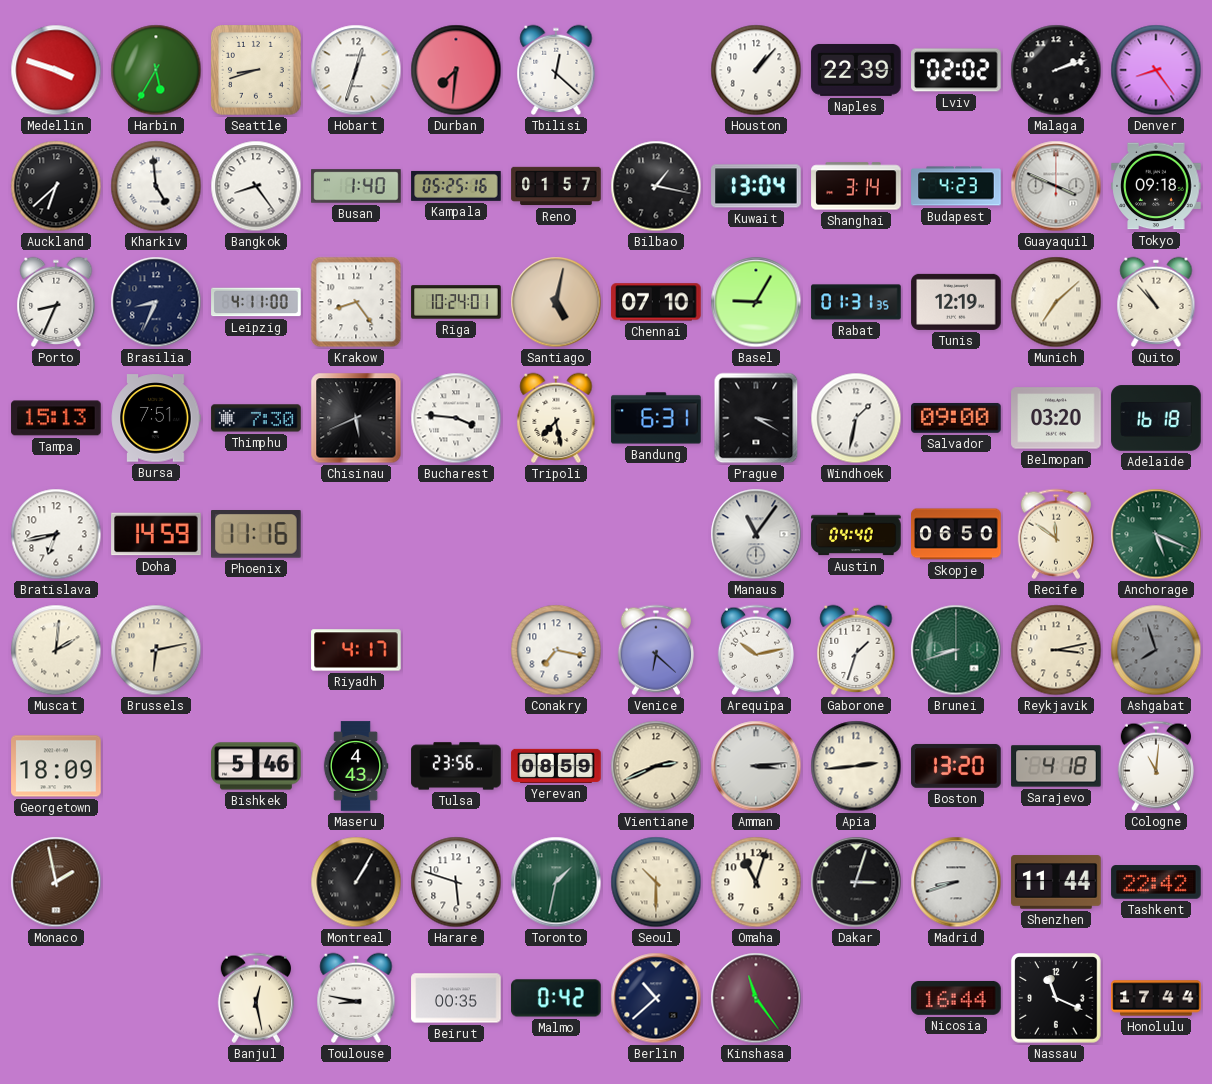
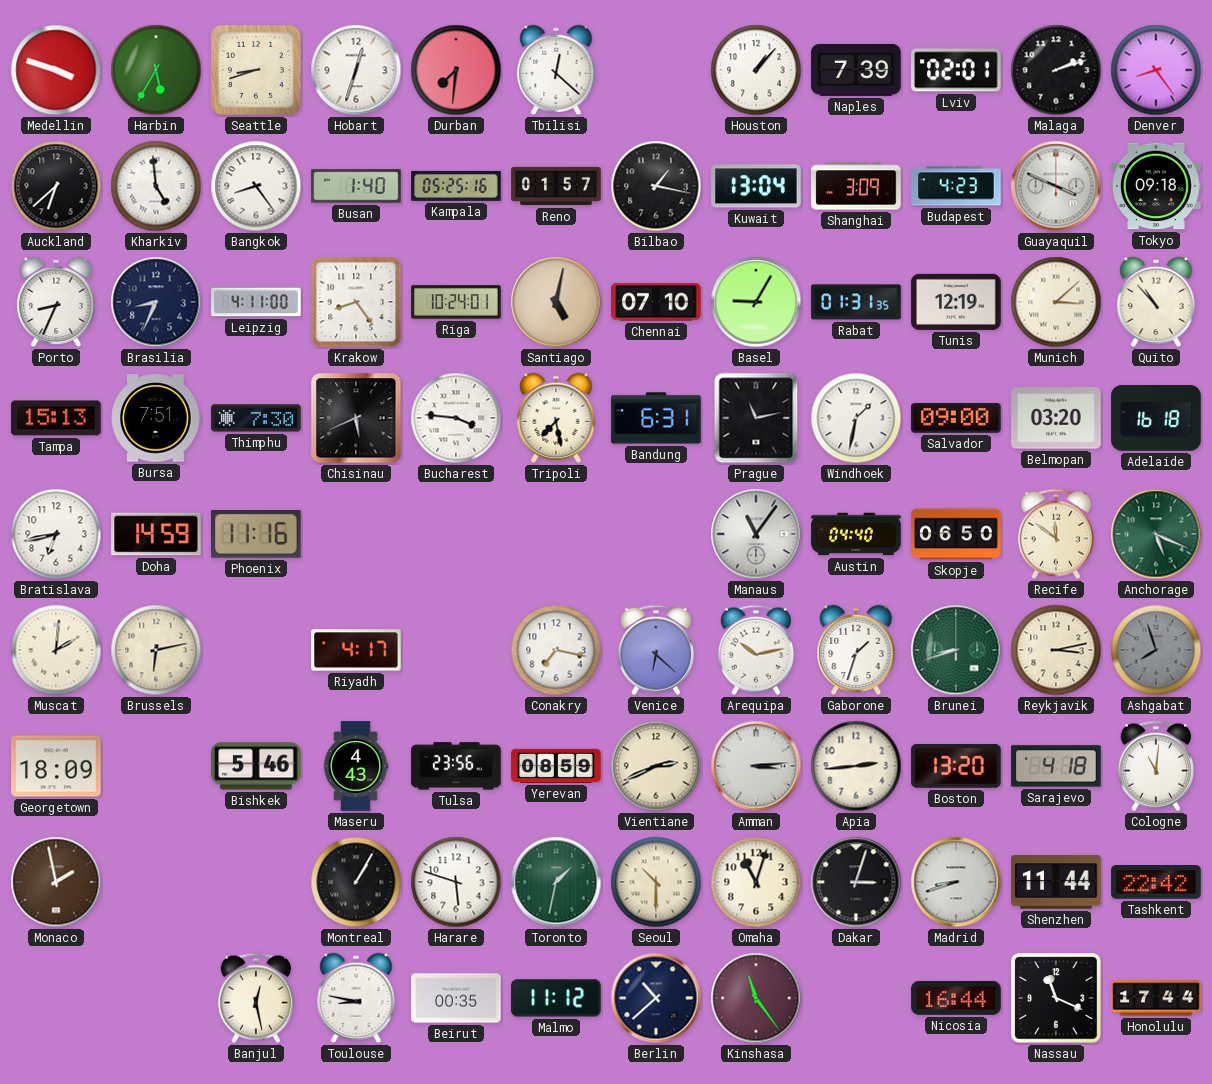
Naples: 22:39 -> 7:39 (856, 70)
Lviv: 02:02 -> 02:01 (956, 70)
Shanghai: 3:14 -> 3:09 (856, 186)
Munich: 7:08 -> 3:08 (1056, 302)
Prague: 3:20 -> 11:13 (756, 418)
Malmo: 0:42 -> 11:12 (556, 998)
